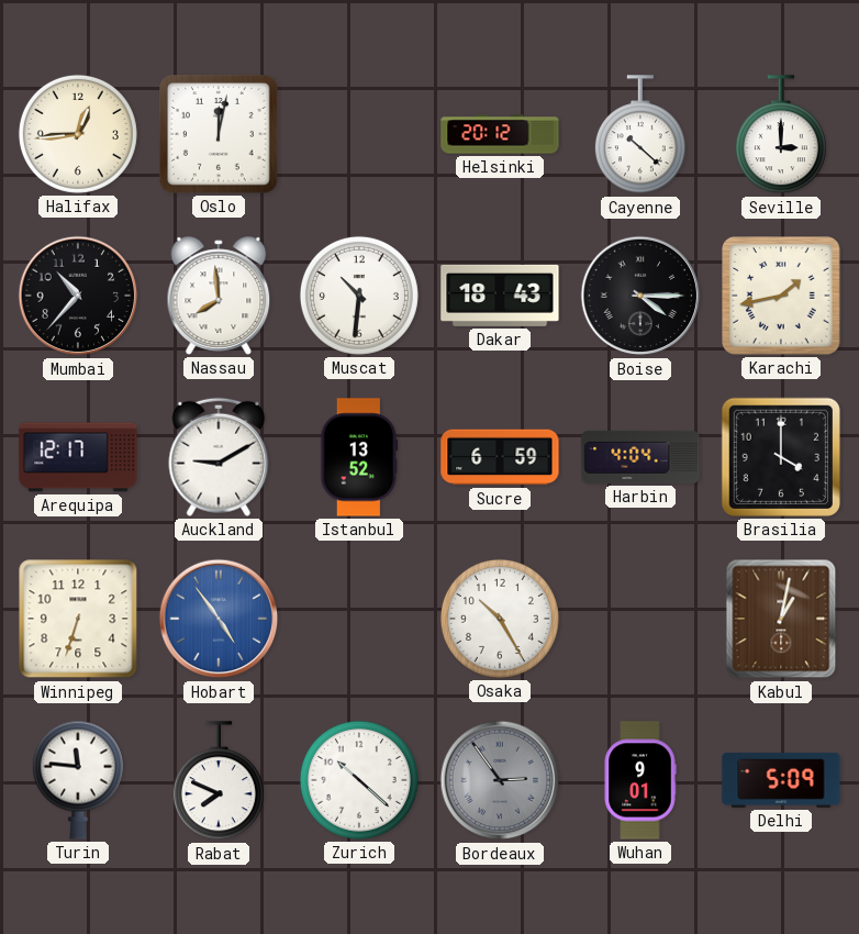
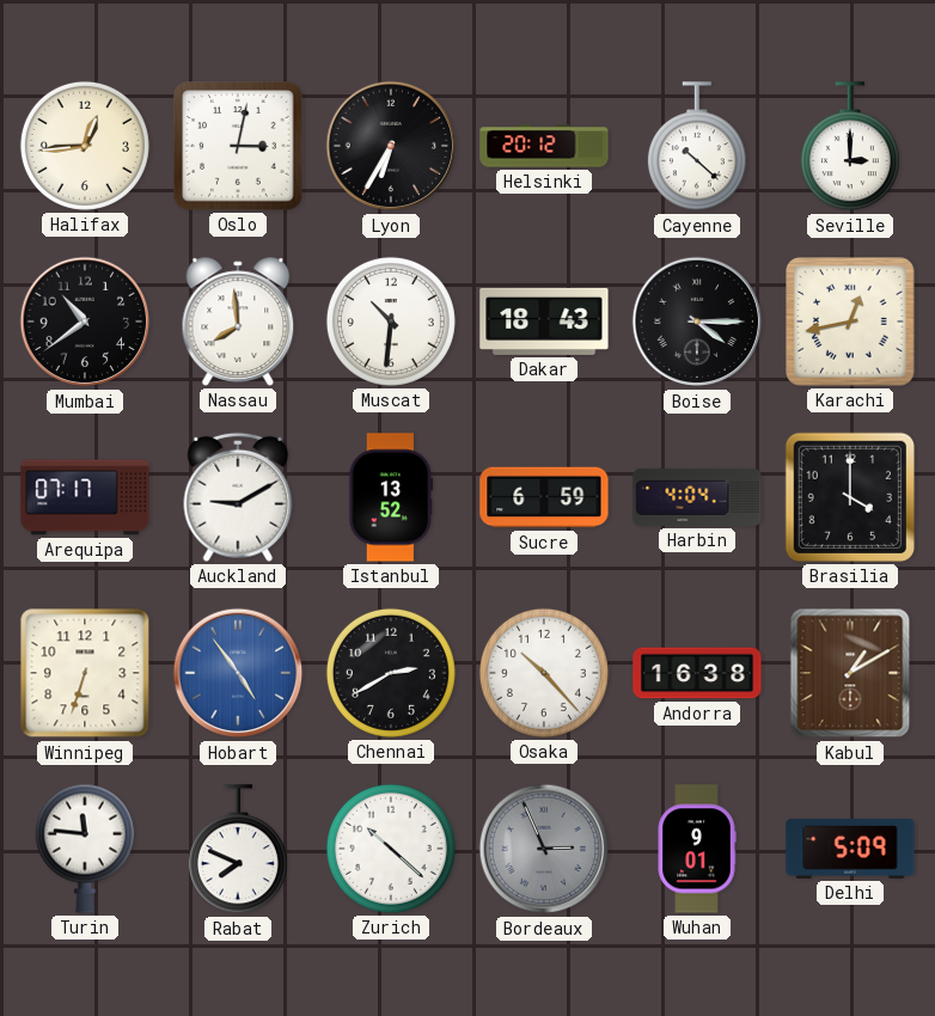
Oslo: 12:02 -> 3:02 (238, 146)
Lyon: none -> 6:35 (391, 146)
Mumbai: 10:37 -> 10:39 (85, 322)
Karachi: 1:43 -> 12:43 (850, 322)
Arequipa: 12:17 -> 07:17 (85, 497)
Chennai: none -> 2:40 (391, 673)
Osaka: 10:25 -> 10:23 (544, 673)
Andorra: none -> 16:38 (697, 673)
Kabul: 1:02 -> 1:10 (850, 673)
Bordeaux: 2:54 -> 2:56 (544, 849)
